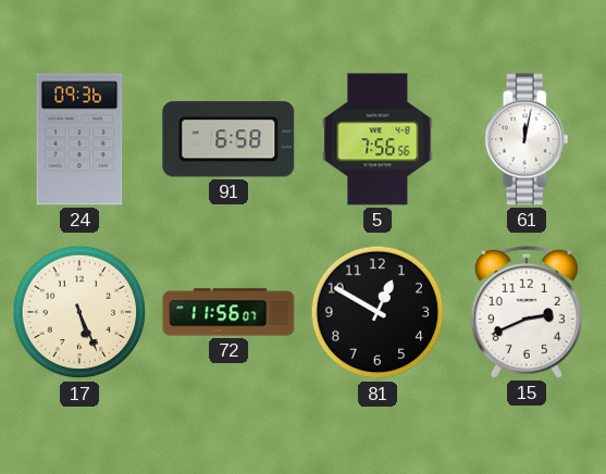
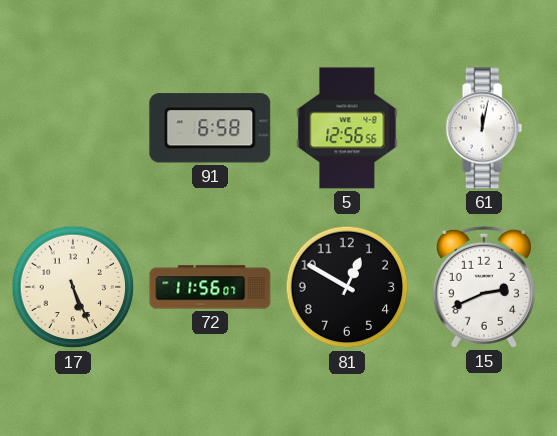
24: 09:36 -> none (79, 139)
5: 7:56 -> 12:56 (347, 128)
